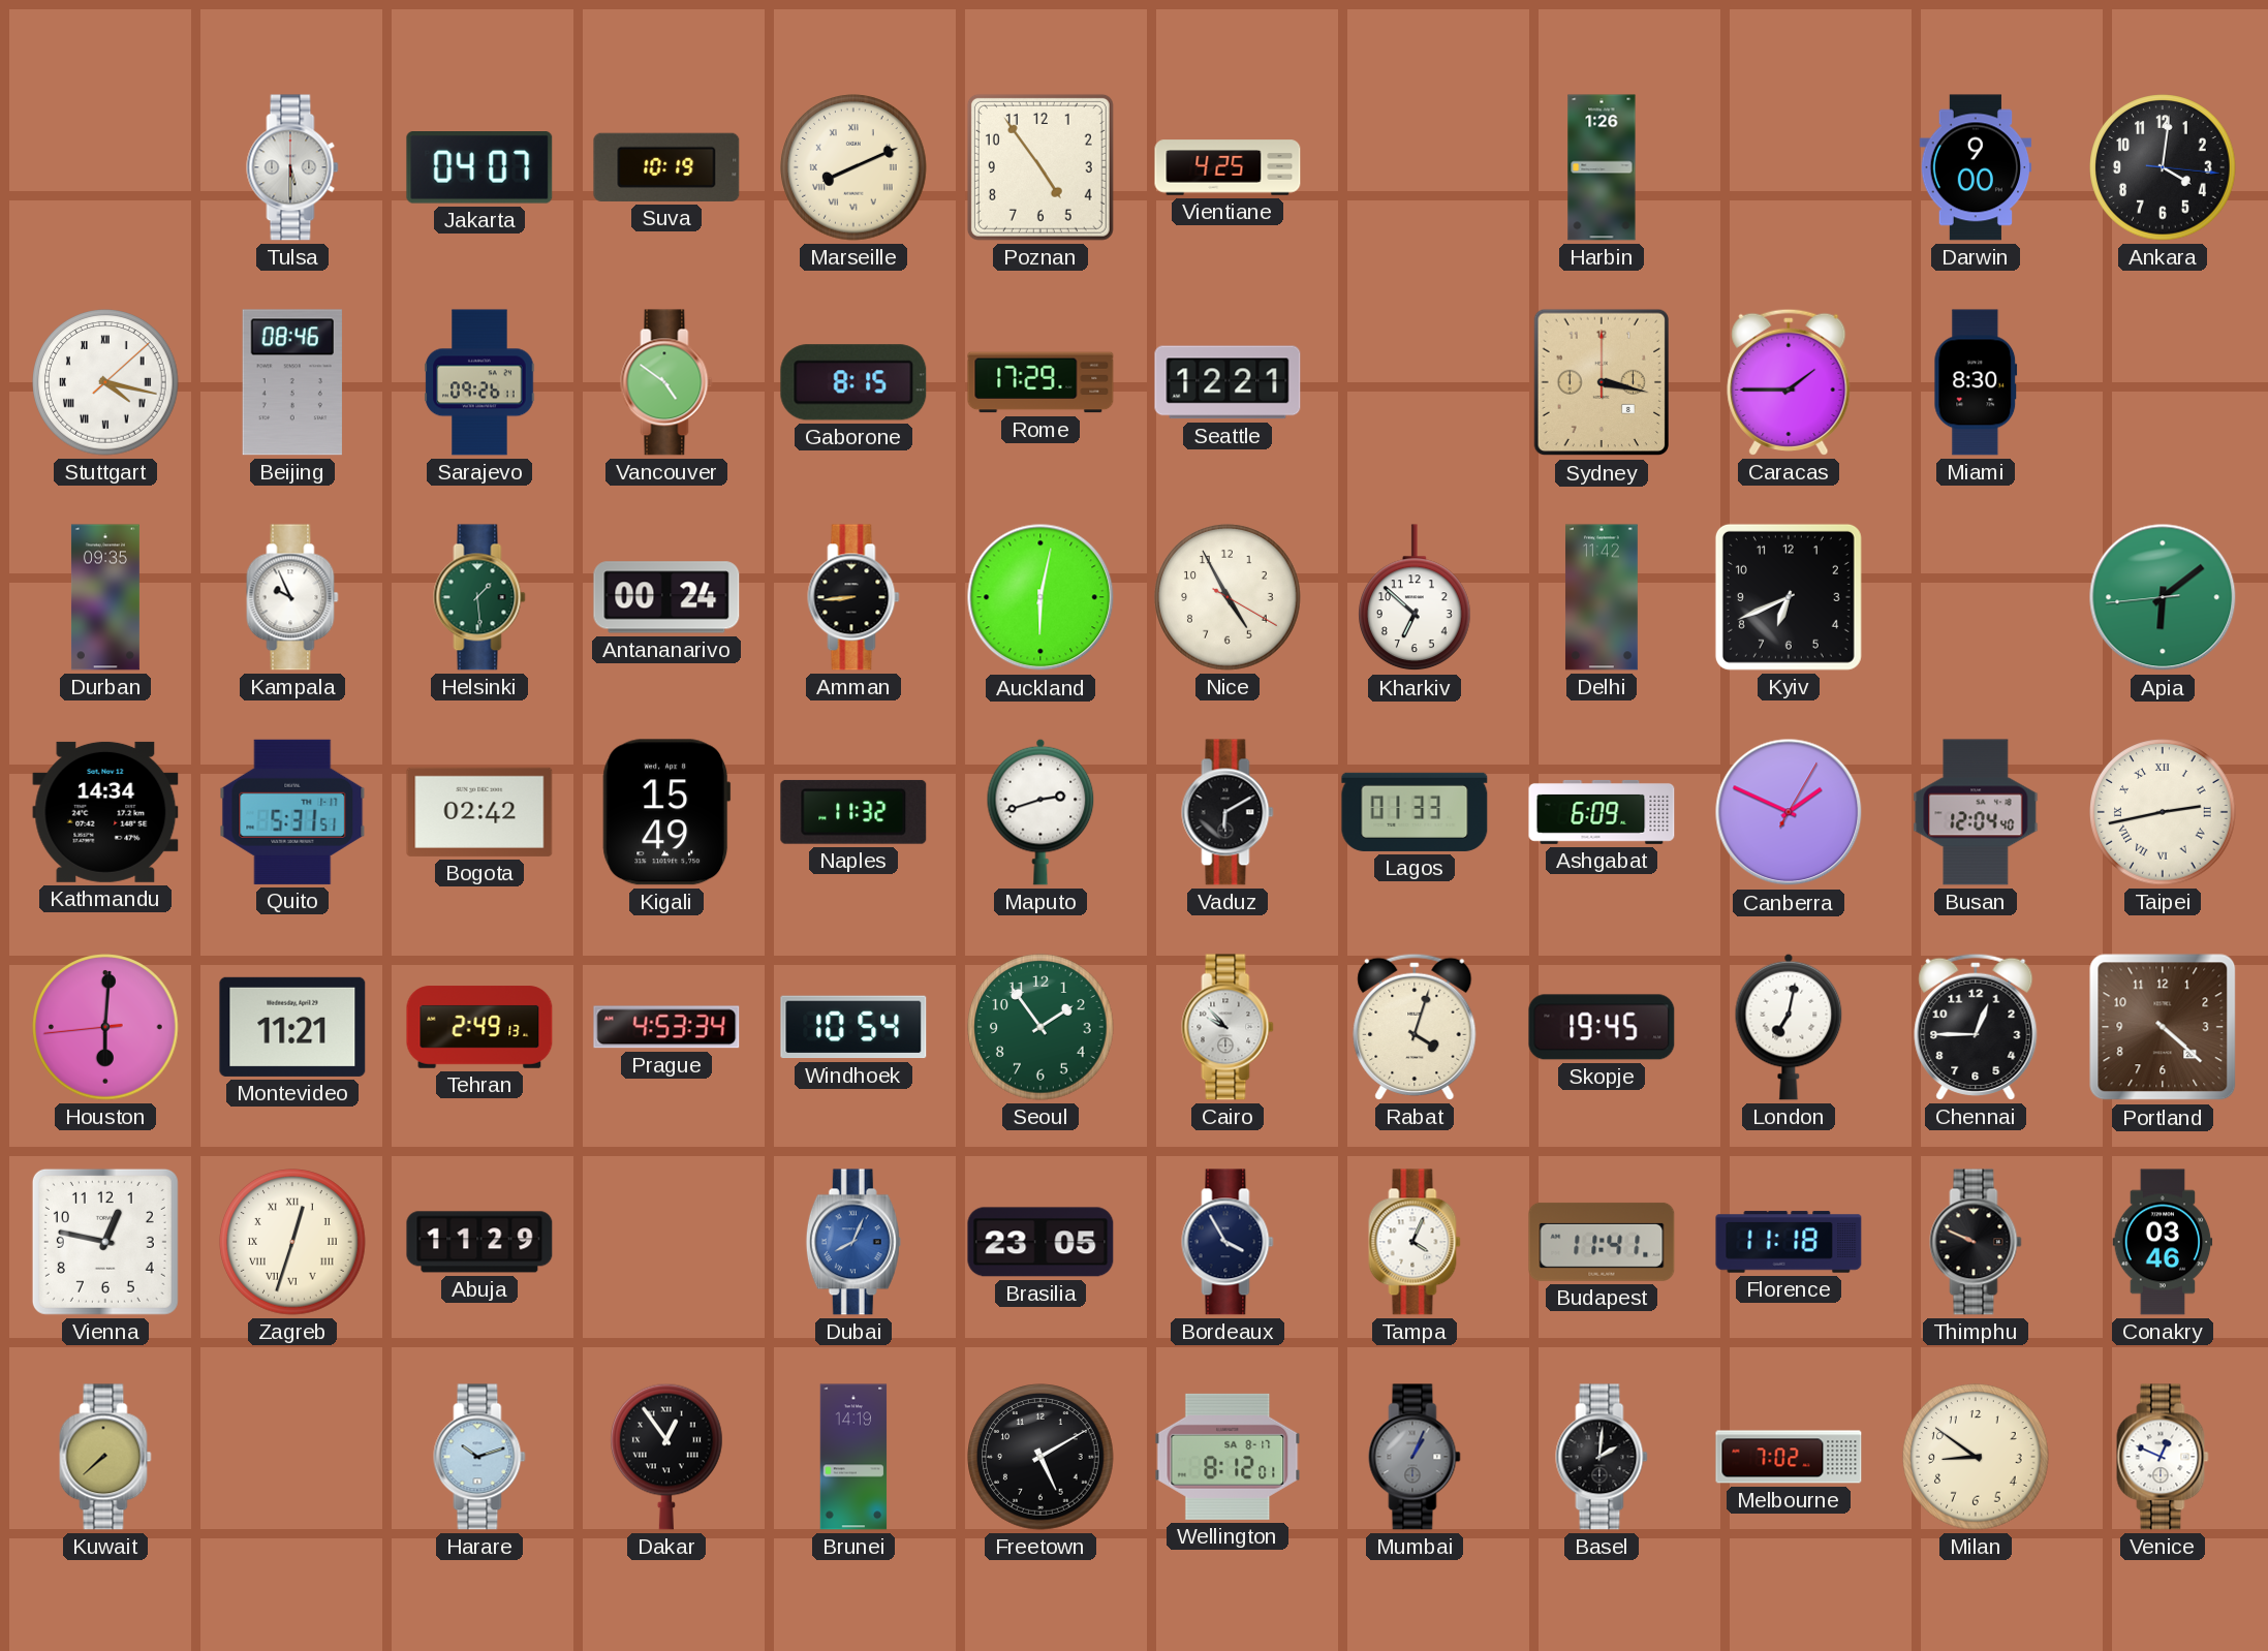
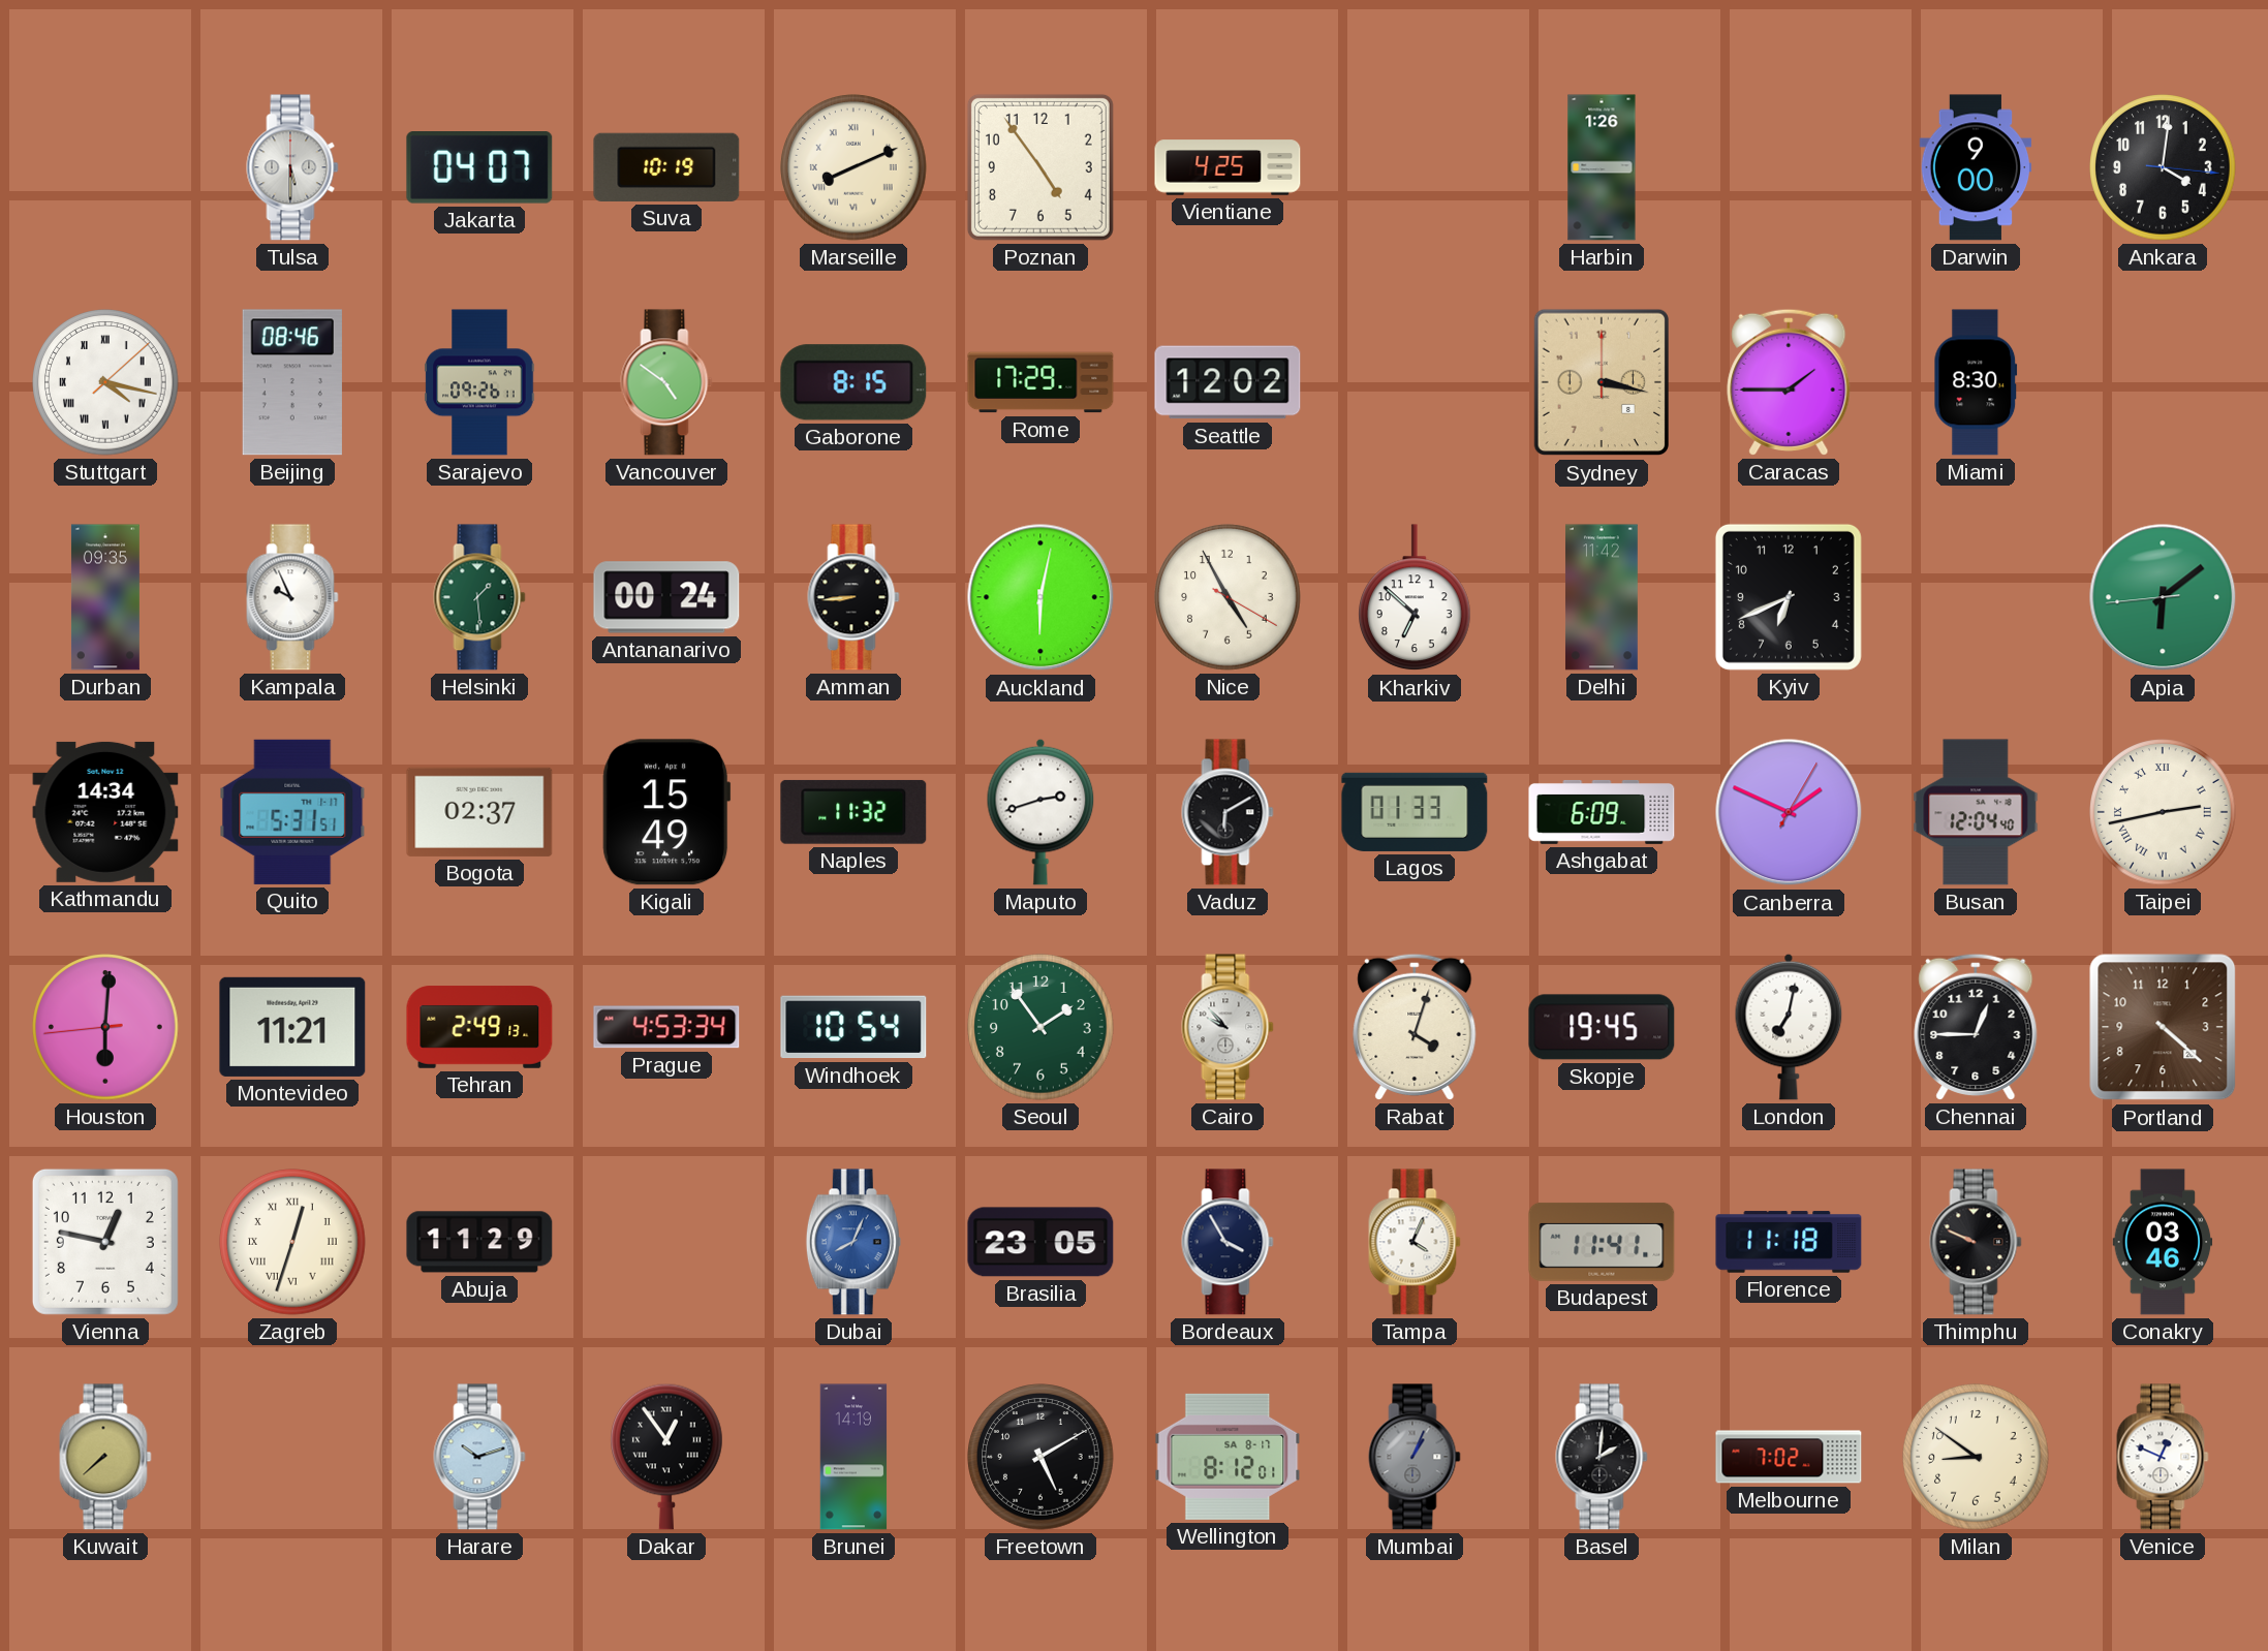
Seattle: 12:21 -> 12:02 (1228, 382)
Bogota: 02:42 -> 02:37 (479, 812)
